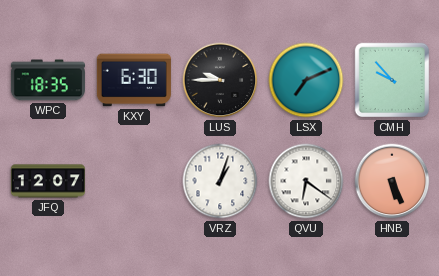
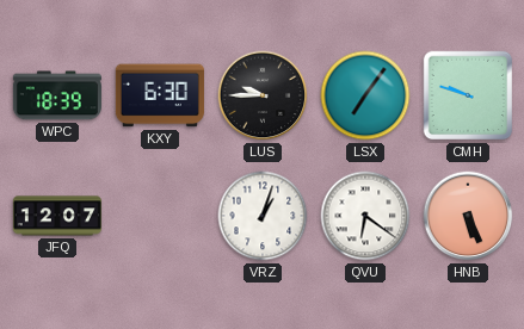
WPC: 18:35 -> 18:39 (57, 95)
LSX: 7:11 -> 7:06 (365, 95)
CMH: 9:53 -> 9:48 (468, 95)
